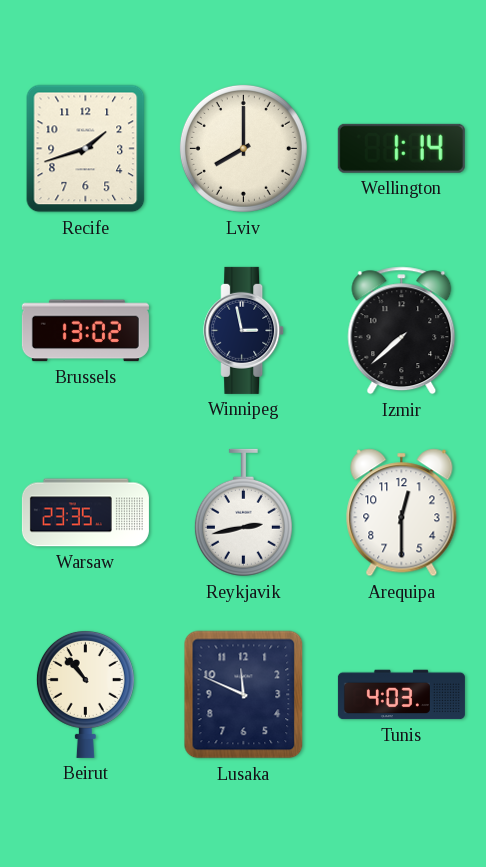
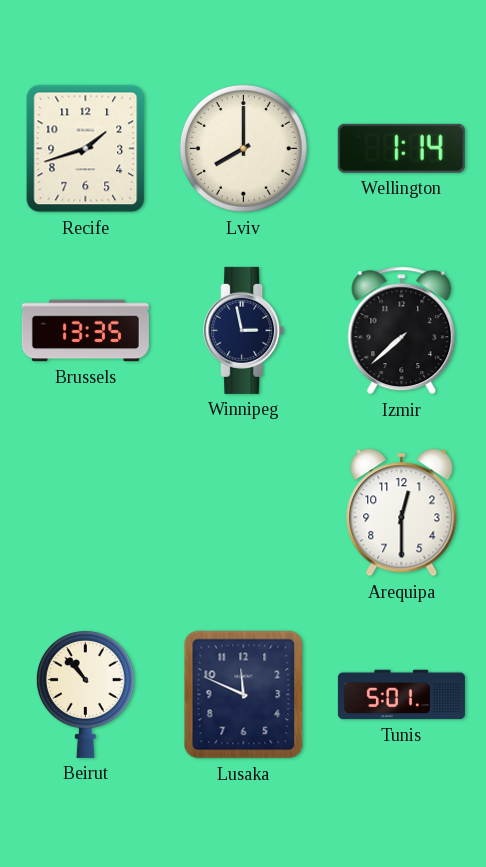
Brussels: 13:02 -> 13:35 (85, 331)
Warsaw: 23:35 -> none (85, 513)
Reykjavik: 2:43 -> none (243, 513)
Tunis: 4:03 -> 5:01 (401, 695)
